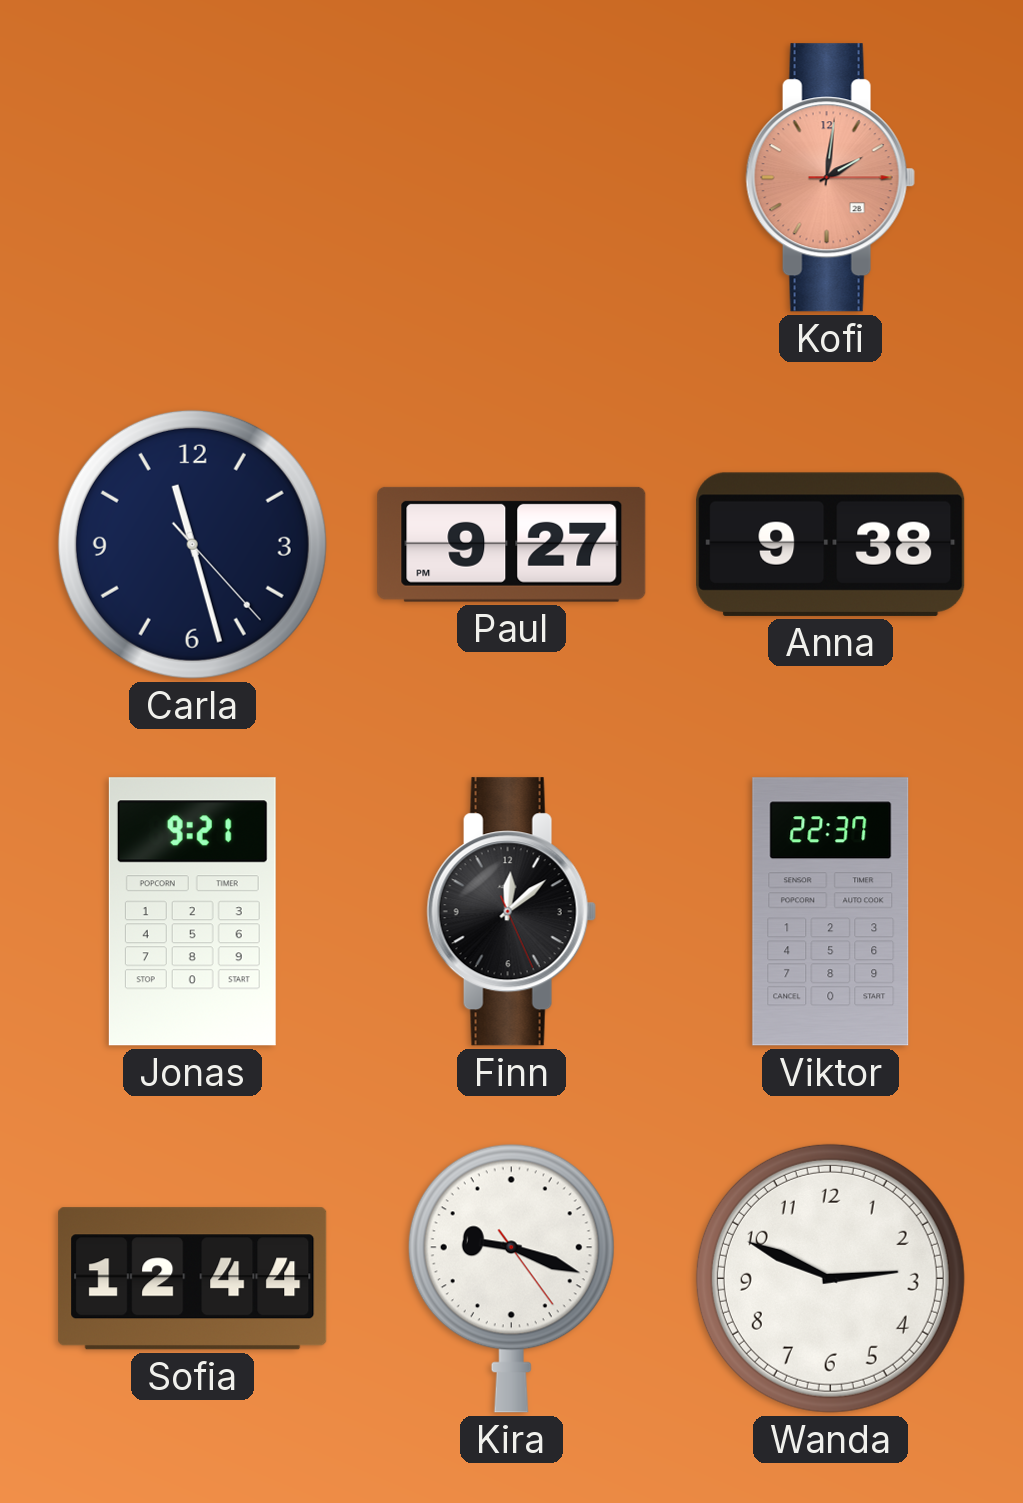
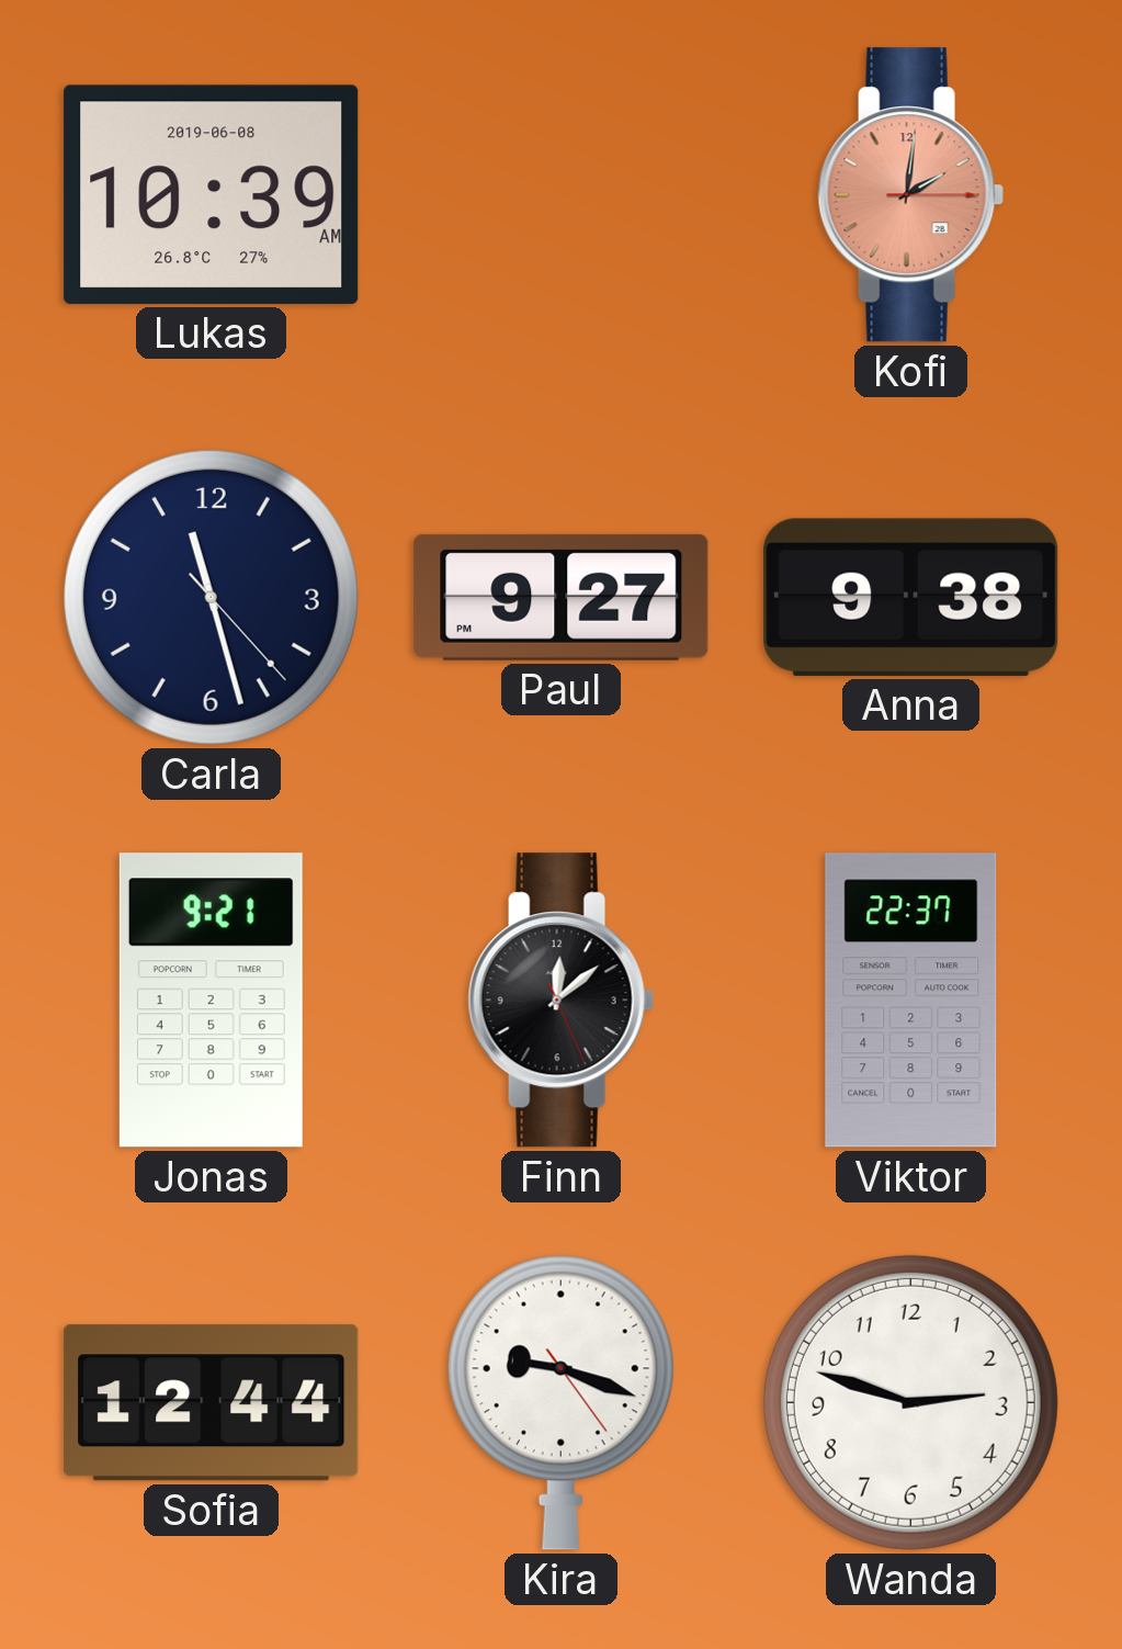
Lukas: none -> 10:39 (212, 194)
Wanda: 2:49 -> 2:48 (910, 1402)
